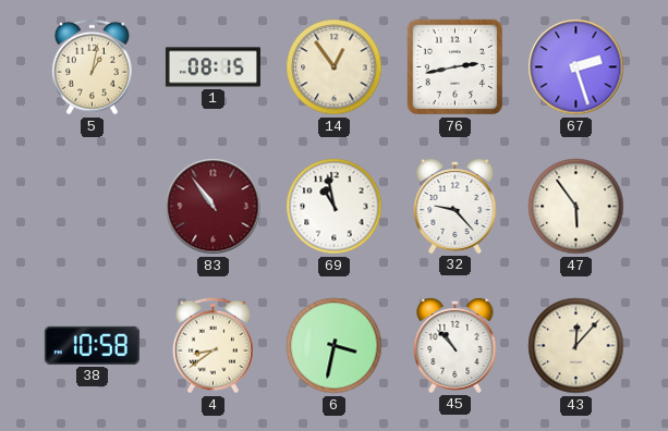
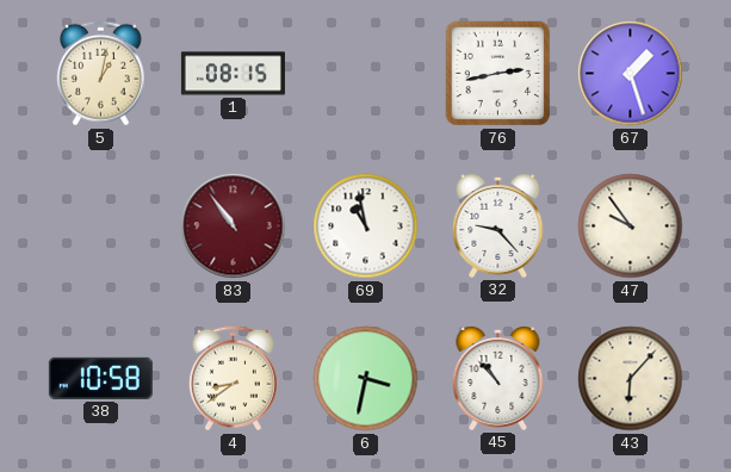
14: 12:54 -> none (335, 67)
67: 2:27 -> 1:27 (631, 74)
47: 5:54 -> 9:54 (631, 226)
43: 12:07 -> 6:07 (631, 379)
